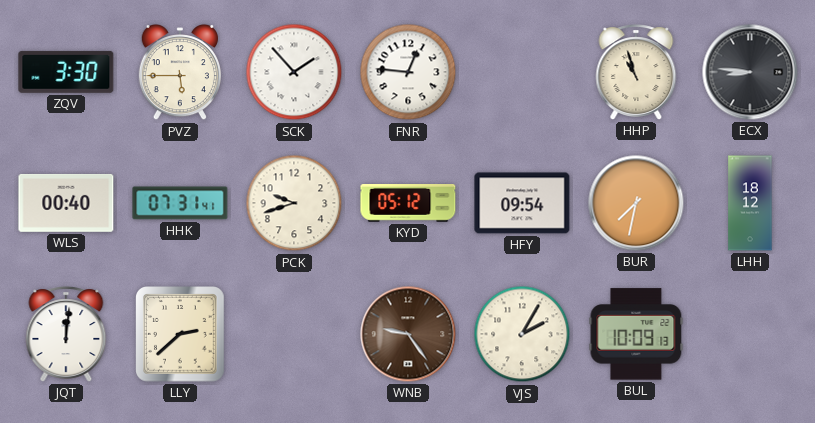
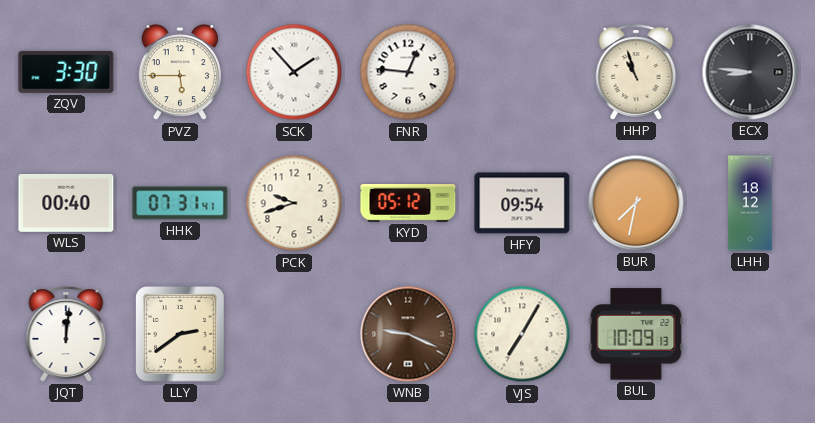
LLY: 2:38 -> 2:39 (181, 335)
WNB: 9:24 -> 9:19 (408, 334)
VJS: 2:05 -> 7:05 (522, 334)
